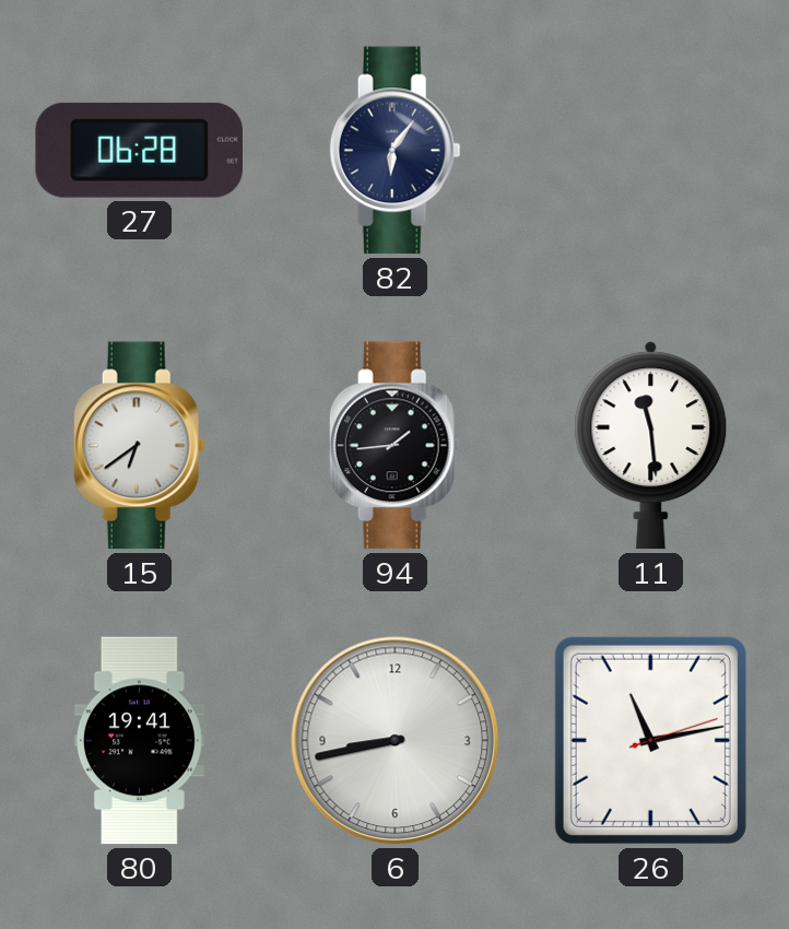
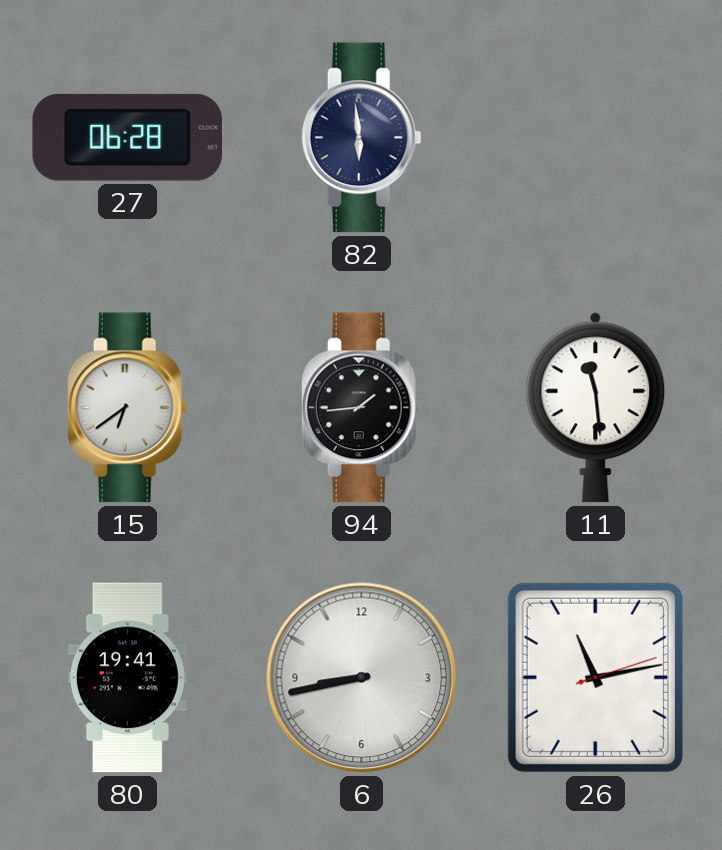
82: 6:06 -> 5:59 (361, 138)
